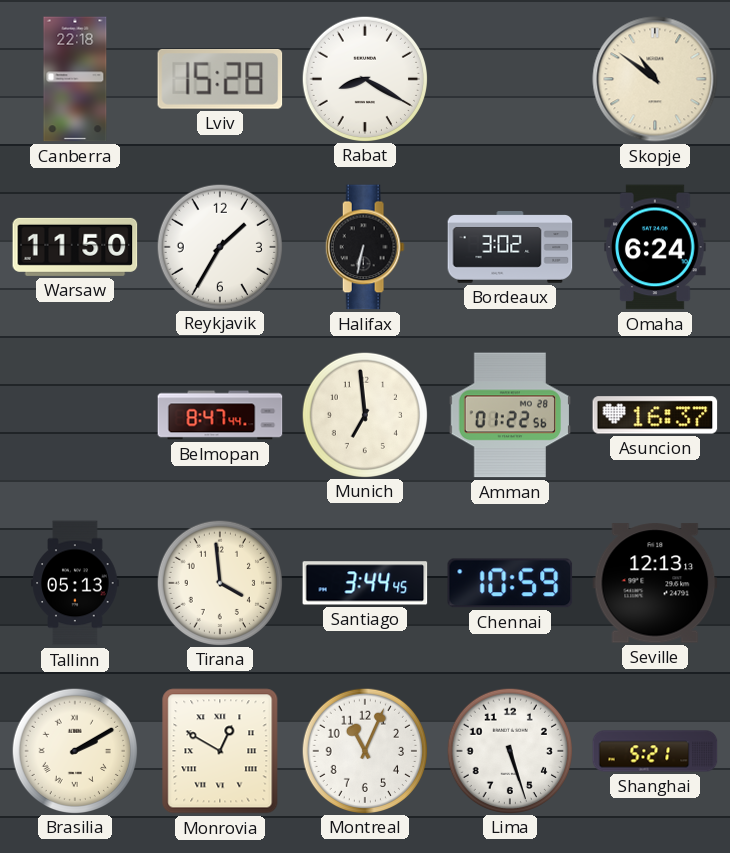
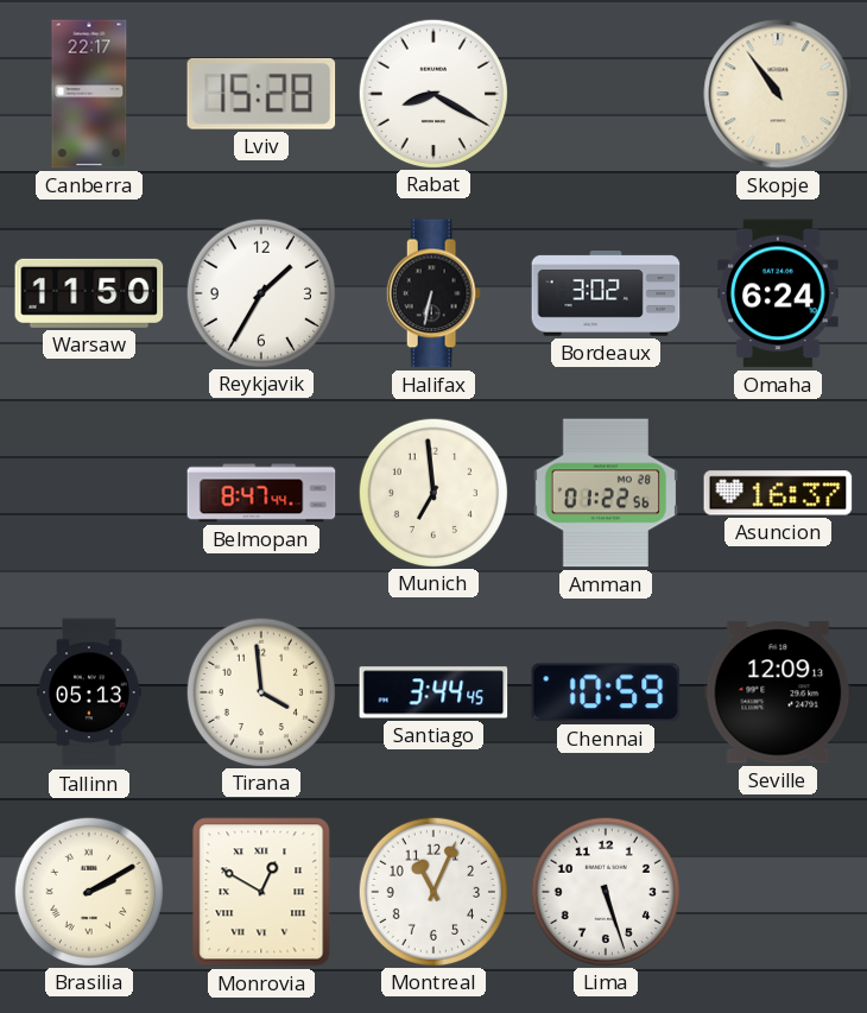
Canberra: 22:18 -> 22:17 (89, 94)
Skopje: 10:51 -> 10:54 (778, 94)
Seville: 12:13 -> 12:09 (778, 692)
Shanghai: 5:21 -> none (655, 751)
